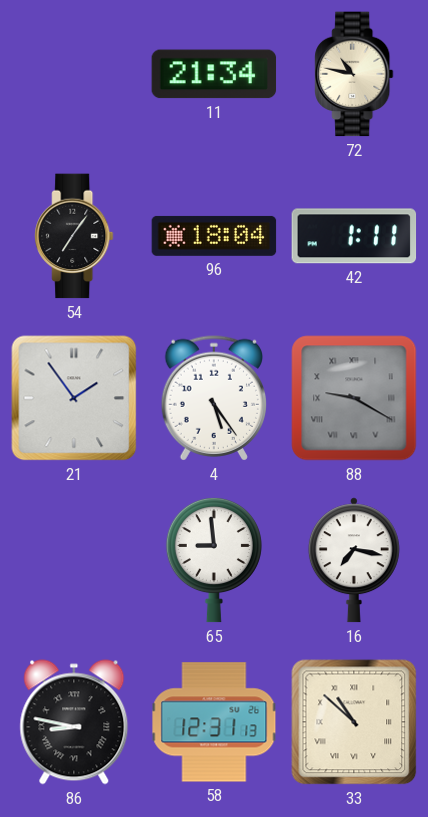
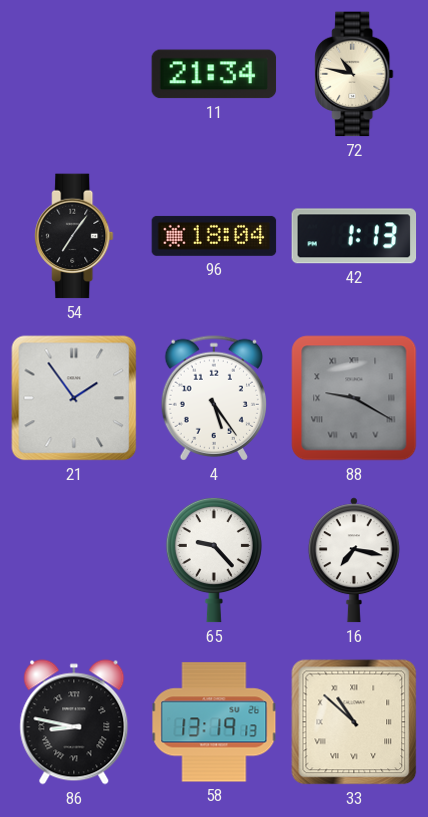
42: 1:11 -> 1:13 (354, 236)
65: 8:59 -> 9:23 (214, 560)
58: 12:31 -> 13:19 (214, 722)
